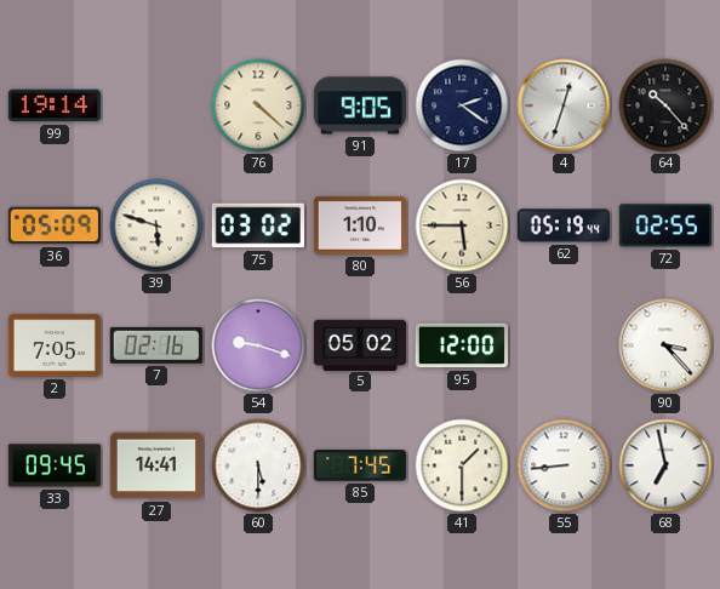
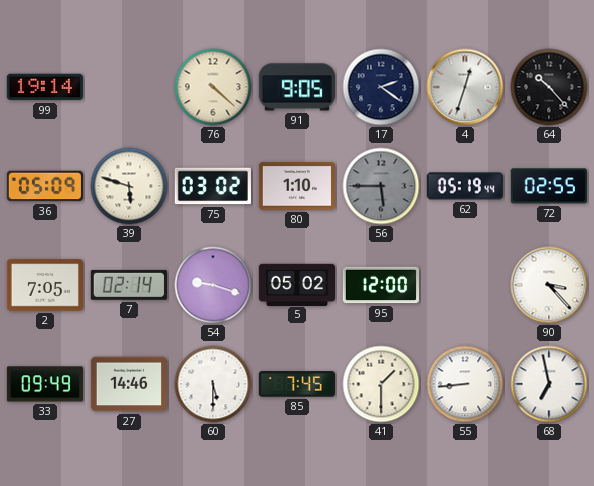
56 dial: cream -> grey (381, 186)
7: 02:16 -> 02:14 (129, 285)
33: 09:45 -> 09:49 (45, 384)
27: 14:41 -> 14:46 (128, 384)
